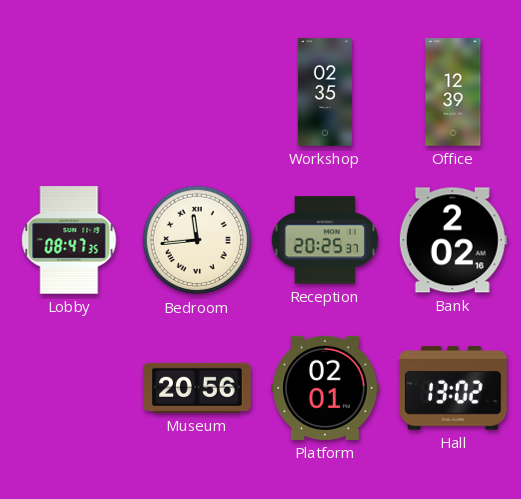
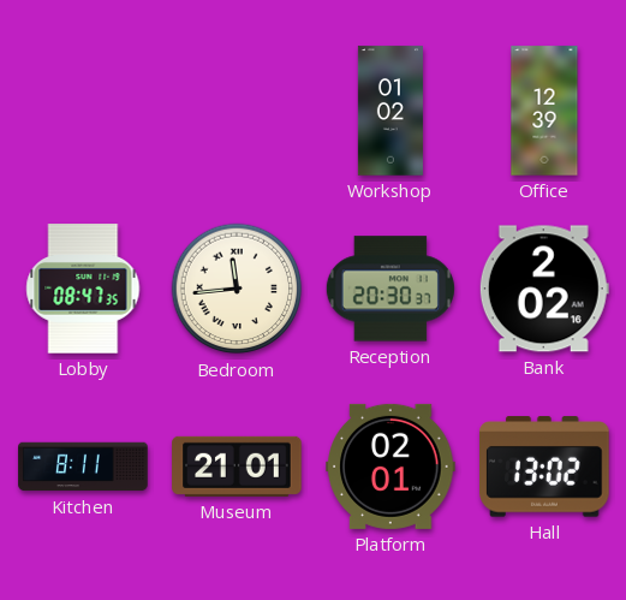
Workshop: 02:35 -> 01:02 (390, 111)
Reception: 20:25 -> 20:30 (390, 289)
Kitchen: none -> 8:11 (83, 467)
Museum: 20:56 -> 21:01 (237, 467)
